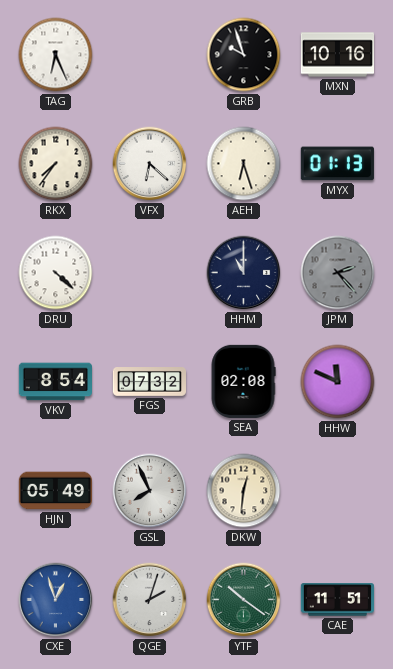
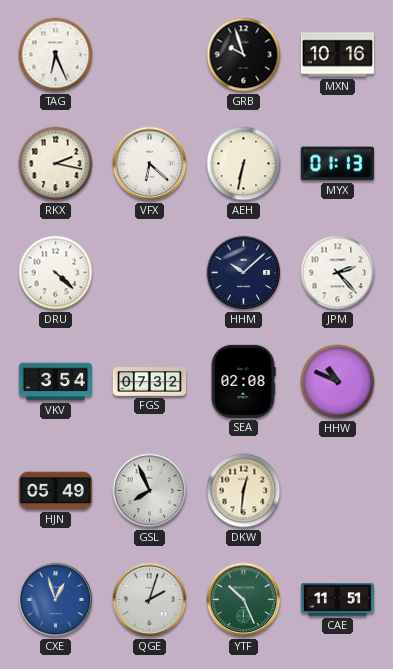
RKX: 7:36 -> 2:17 (56, 164)
AEH: 6:27 -> 6:32 (244, 164)
HHM: 11:00 -> 10:08 (244, 273)
JPM dial: grey -> white (338, 273)
VKV: 8:54 -> 3:54 (55, 382)
HHW: 11:49 -> 10:49 (338, 382)
YTF: 10:21 -> 10:26 (244, 600)
